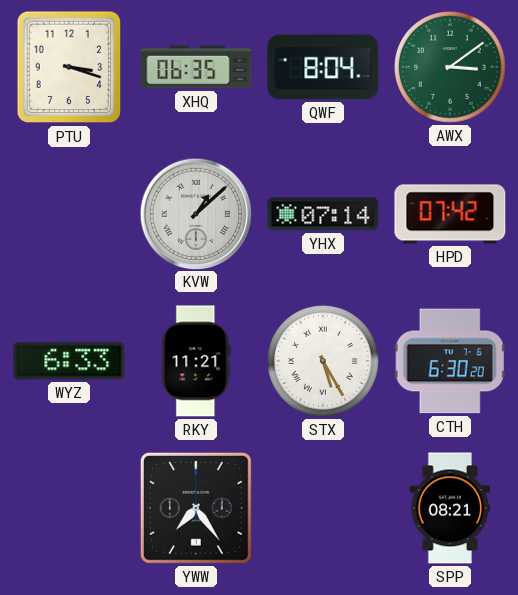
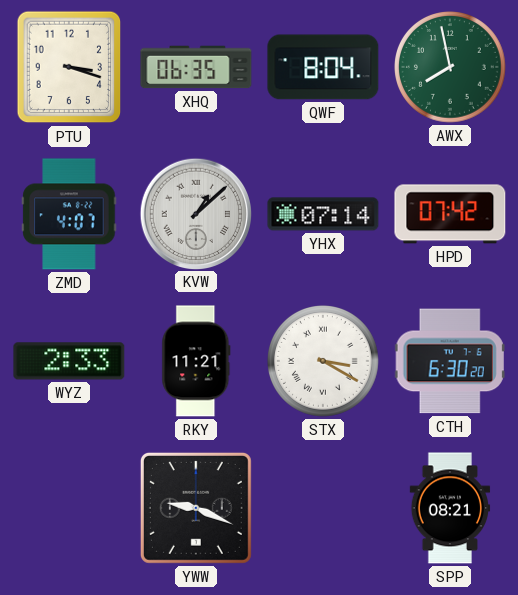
AWX: 3:09 -> 7:58 (451, 68)
ZMD: none -> 4:07 (69, 214)
WYZ: 6:33 -> 2:33 (69, 361)
STX: 5:25 -> 3:20 (324, 362)
YWW: 7:24 -> 9:19 (196, 508)
